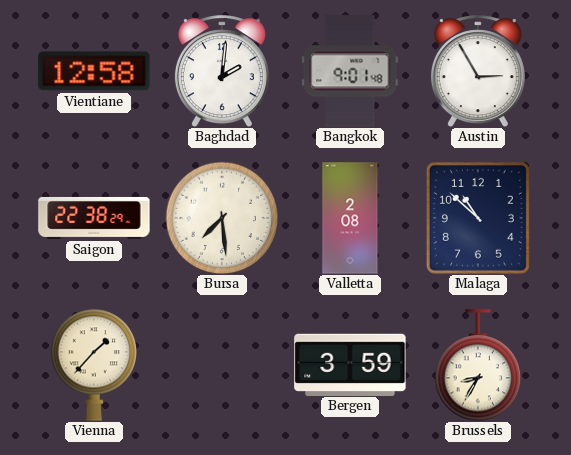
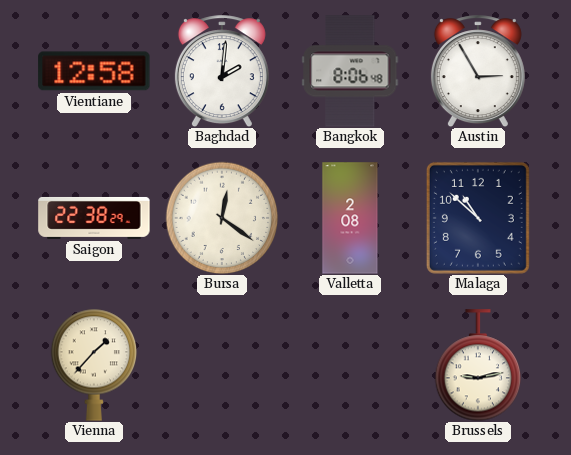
Bangkok: 9:01 -> 8:06 (350, 71)
Bursa: 7:29 -> 12:21 (222, 218)
Bergen: 3:59 -> none (350, 364)
Brussels: 8:35 -> 9:13 (478, 365)
